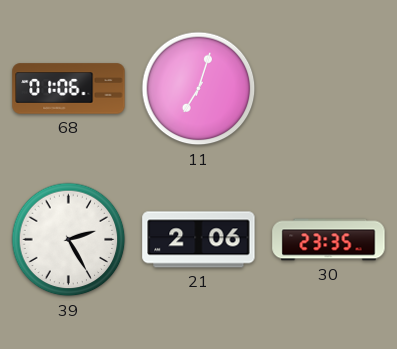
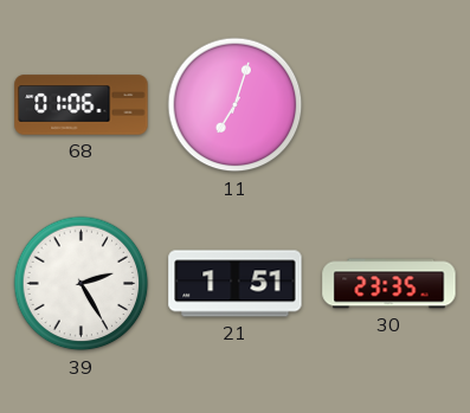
21: 2:06 -> 1:51 (236, 284)
